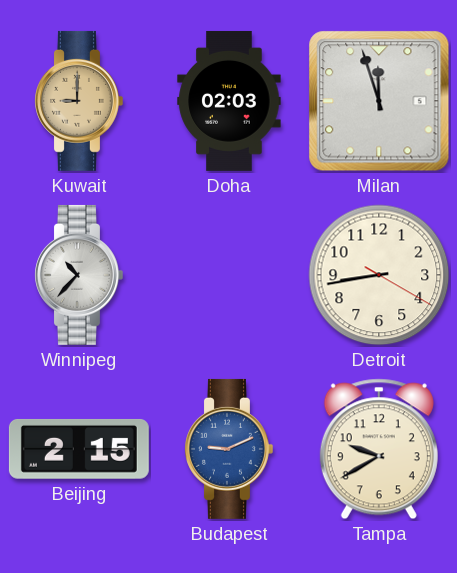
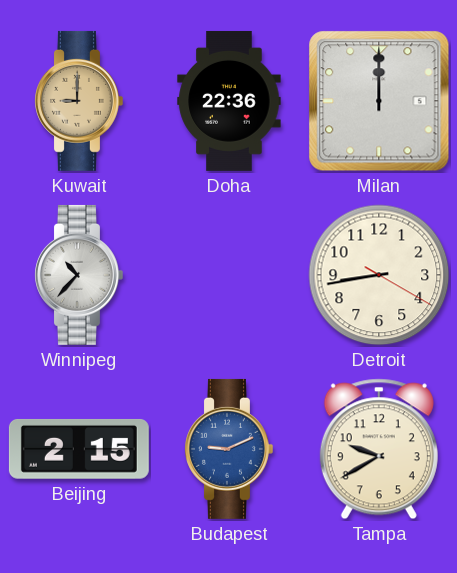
Doha: 02:03 -> 22:36 (229, 101)
Milan: 11:57 -> 12:00 (379, 101)
